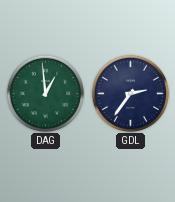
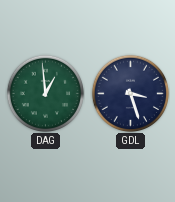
GDL: 2:36 -> 3:27 (130, 93)
